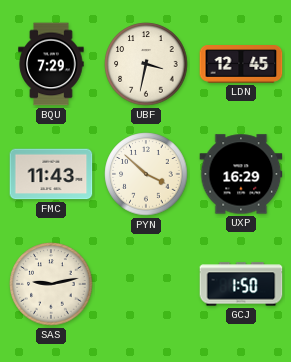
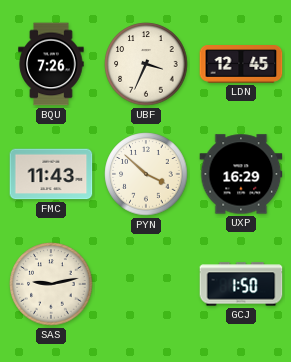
BQU: 7:29 -> 7:26 (51, 64)
UBF: 3:32 -> 3:34 (146, 64)
